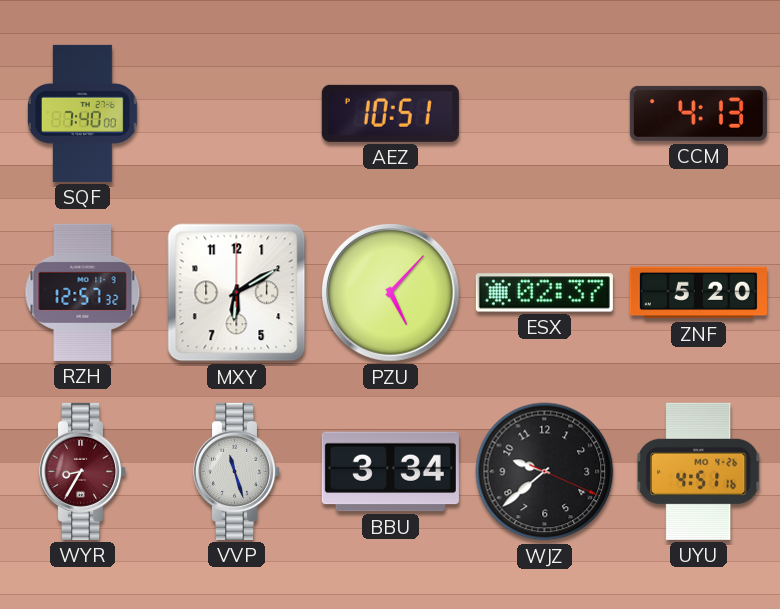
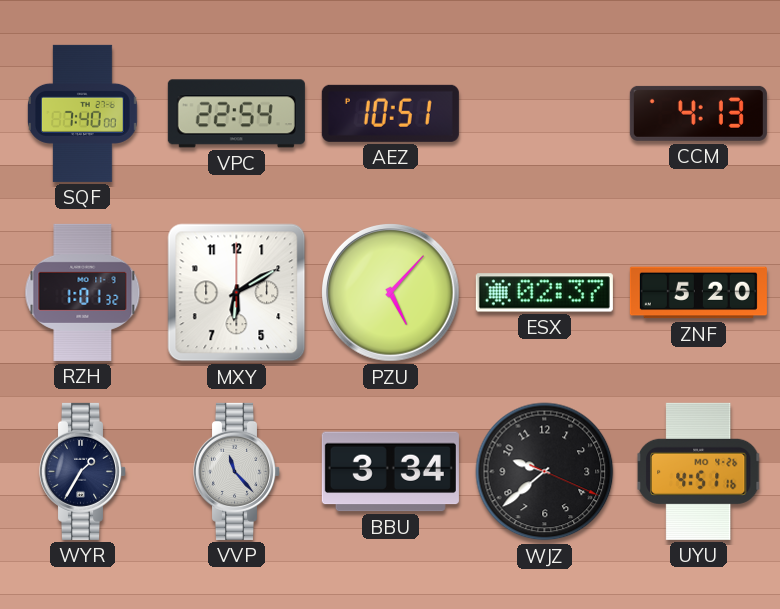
VPC: none -> 22:54 (236, 114)
RZH: 12:57 -> 1:01 (83, 292)
WYR: 8:35 -> 1:35 (82, 471)
WYR dial: burgundy -> navy (82, 471)
VVP: 11:27 -> 11:23 (236, 471)
